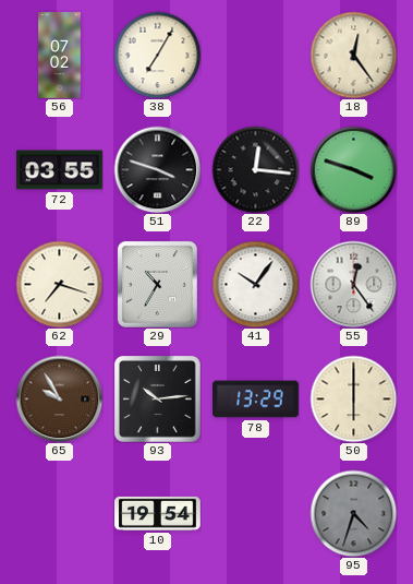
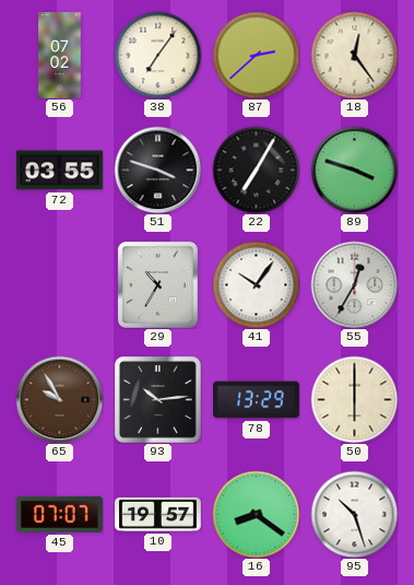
38: 7:05 -> 7:06 (157, 55)
87: none -> 2:38 (256, 55)
22: 12:16 -> 7:05 (256, 169)
62: 7:18 -> none (59, 284)
55: 12:24 -> 12:35 (354, 284)
45: none -> 07:07 (60, 514)
10: 19:54 -> 19:57 (158, 514)
16: none -> 8:21 (256, 514)
95: 4:33 -> 10:27 (354, 514)
95 dial: grey -> white (354, 514)
